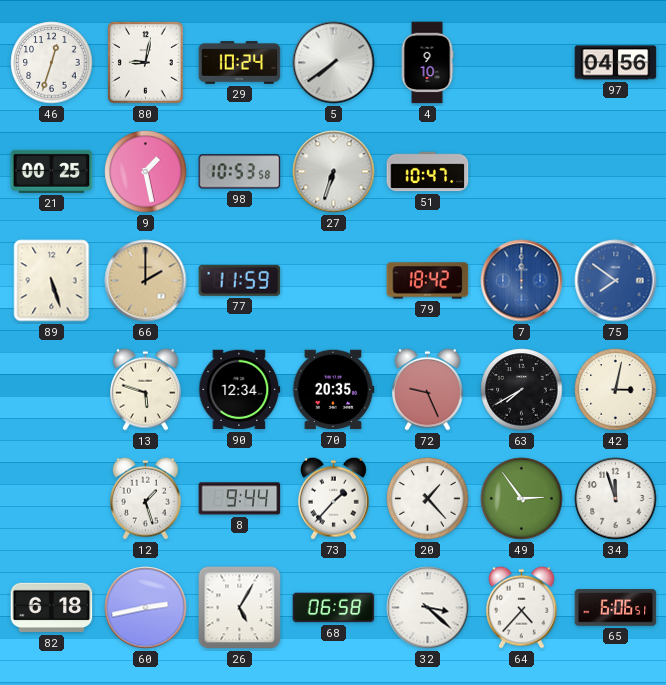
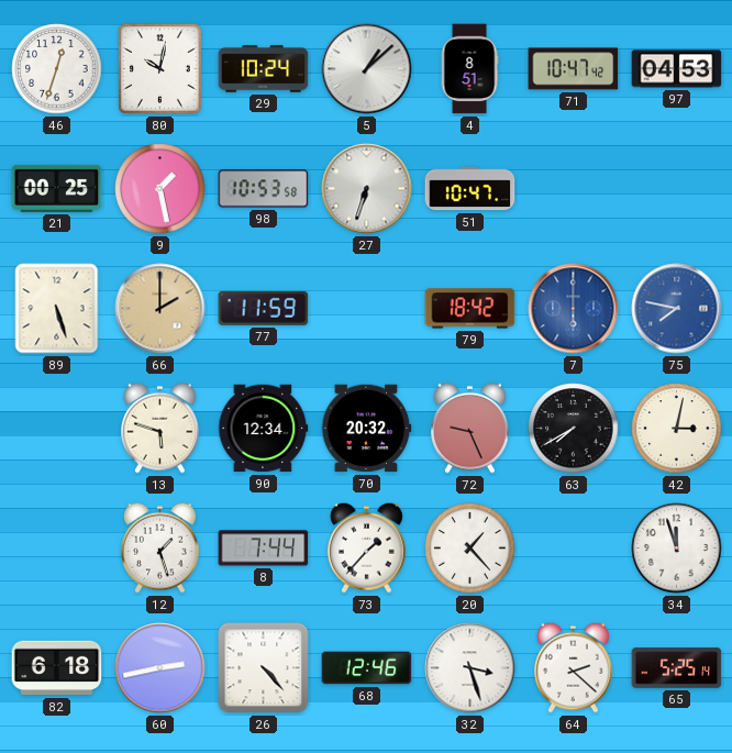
80: 9:02 -> 10:02 (160, 69)
5: 7:39 -> 1:08 (367, 69)
4: 9:10 -> 8:51 (469, 69)
71: none -> 10:47 (574, 69)
97: 04:56 -> 04:53 (677, 69)
7: 12:00 -> 6:00 (574, 309)
75: 7:51 -> 7:47 (677, 309)
70: 20:35 -> 20:32 (366, 429)
8: 9:44 -> 7:44 (264, 549)
49: 2:54 -> none (522, 499)
26: 5:05 -> 4:23 (264, 668)
68: 06:58 -> 12:46 (367, 668)
32: 3:22 -> 3:27 (470, 668)
64: 4:37 -> 2:22 (574, 667)
65: 6:06 -> 5:25 (677, 668)
